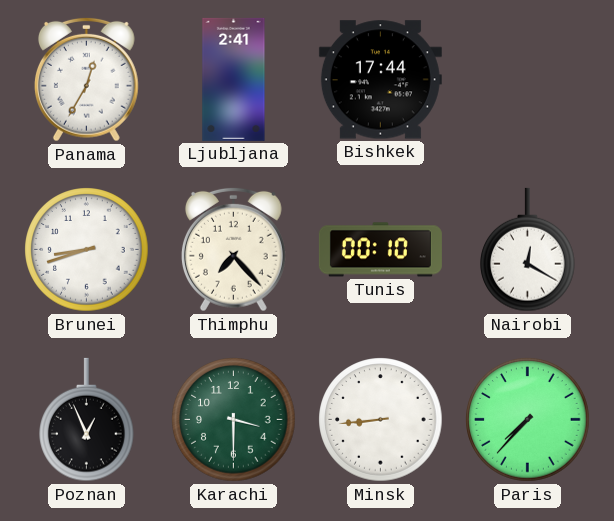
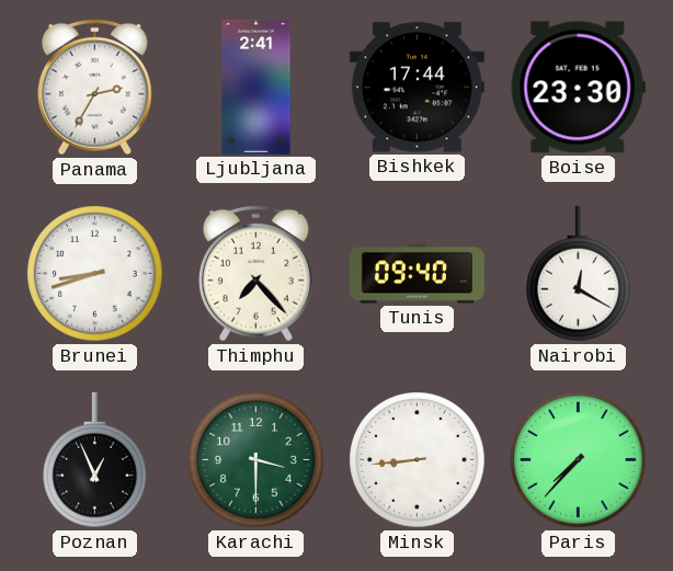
Panama: 12:35 -> 2:35 (94, 87)
Boise: none -> 23:30 (578, 88)
Tunis: 00:10 -> 09:40 (417, 274)
